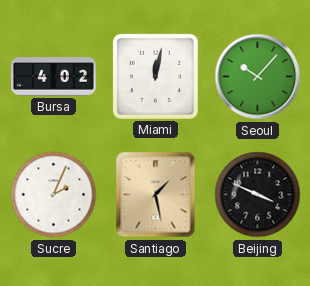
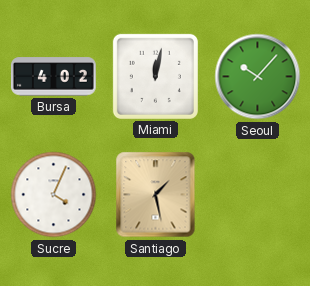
Sucre: 2:04 -> 4:04 (54, 195)
Beijing: 3:49 -> none (258, 195)
